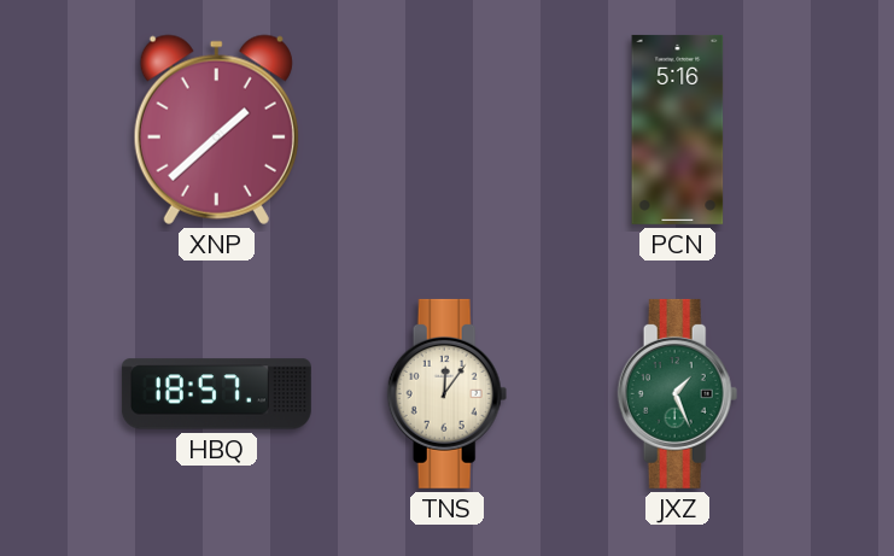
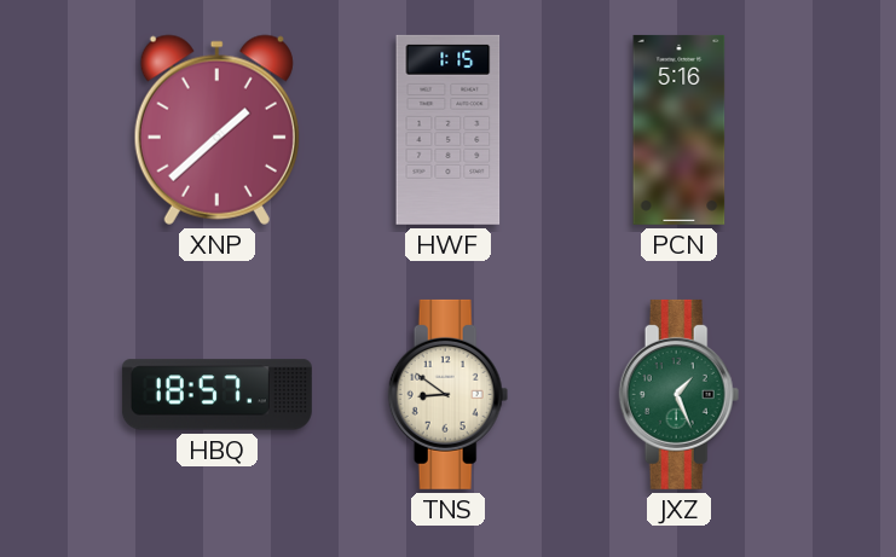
HWF: none -> 1:15 (449, 129)
TNS: 12:06 -> 8:51 (449, 394)
